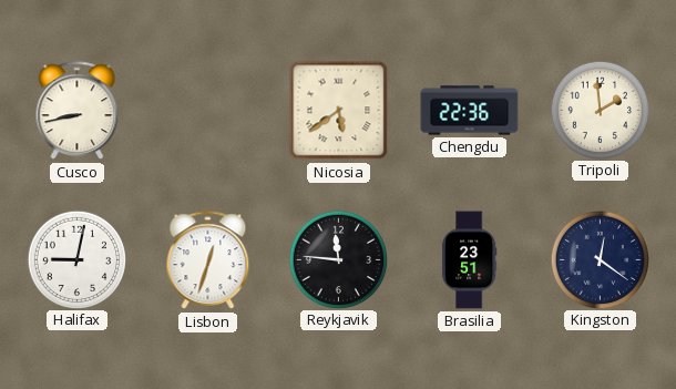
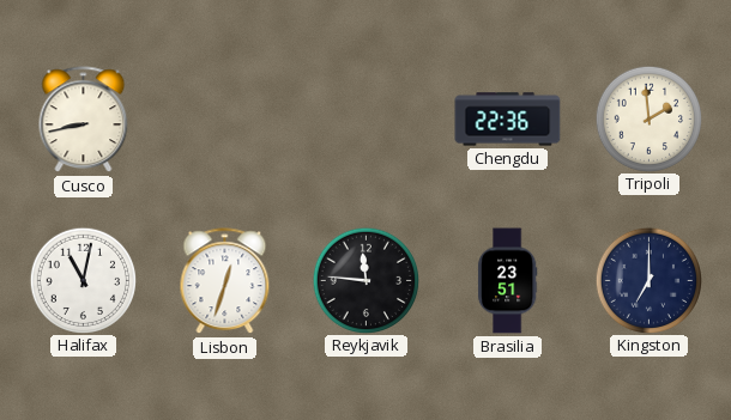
Nicosia: 5:39 -> none (339, 111)
Halifax: 9:02 -> 11:02 (83, 280)
Kingston: 12:21 -> 7:00 (648, 280)
